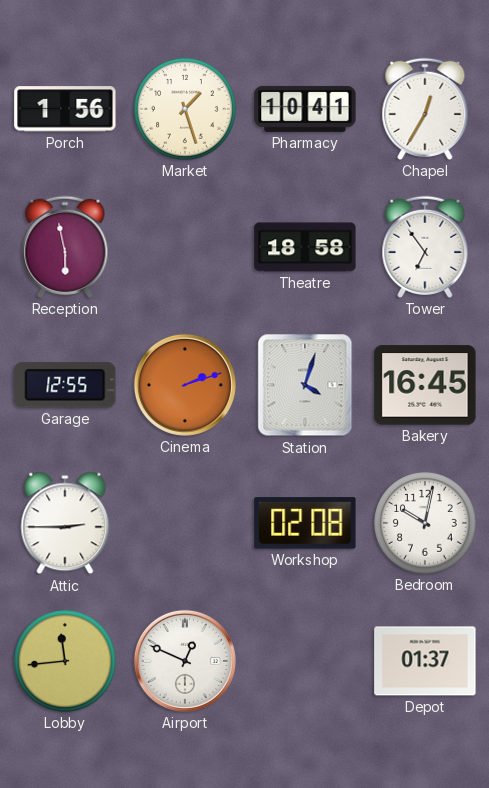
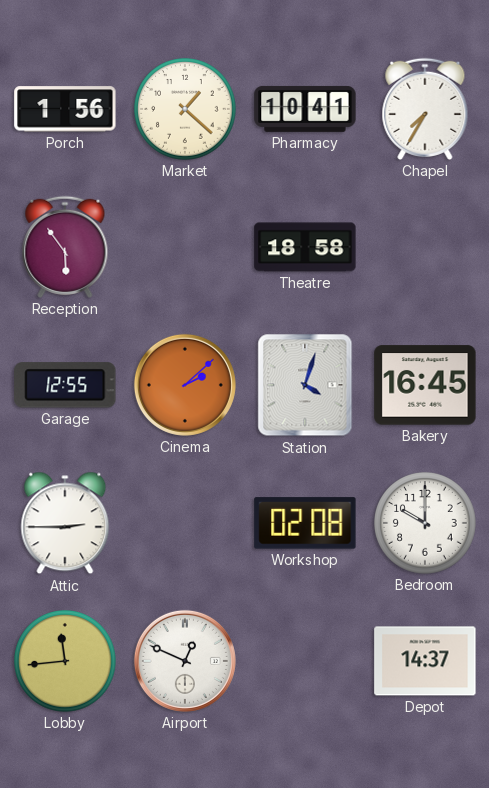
Market: 1:27 -> 1:22 (186, 110)
Chapel: 12:35 -> 7:35 (425, 109)
Reception: 5:58 -> 5:54 (65, 247)
Tower: 6:54 -> none (425, 247)
Cinema: 2:12 -> 2:08 (185, 385)
Bedroom: 10:02 -> 10:00 (426, 524)
Depot: 01:37 -> 14:37 (425, 661)
